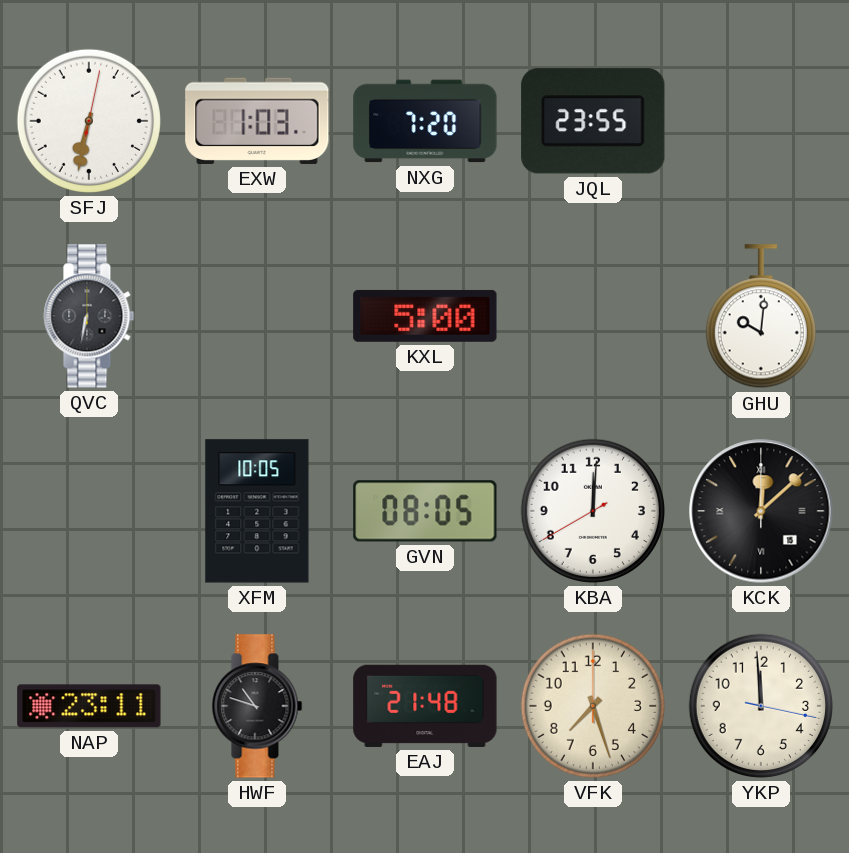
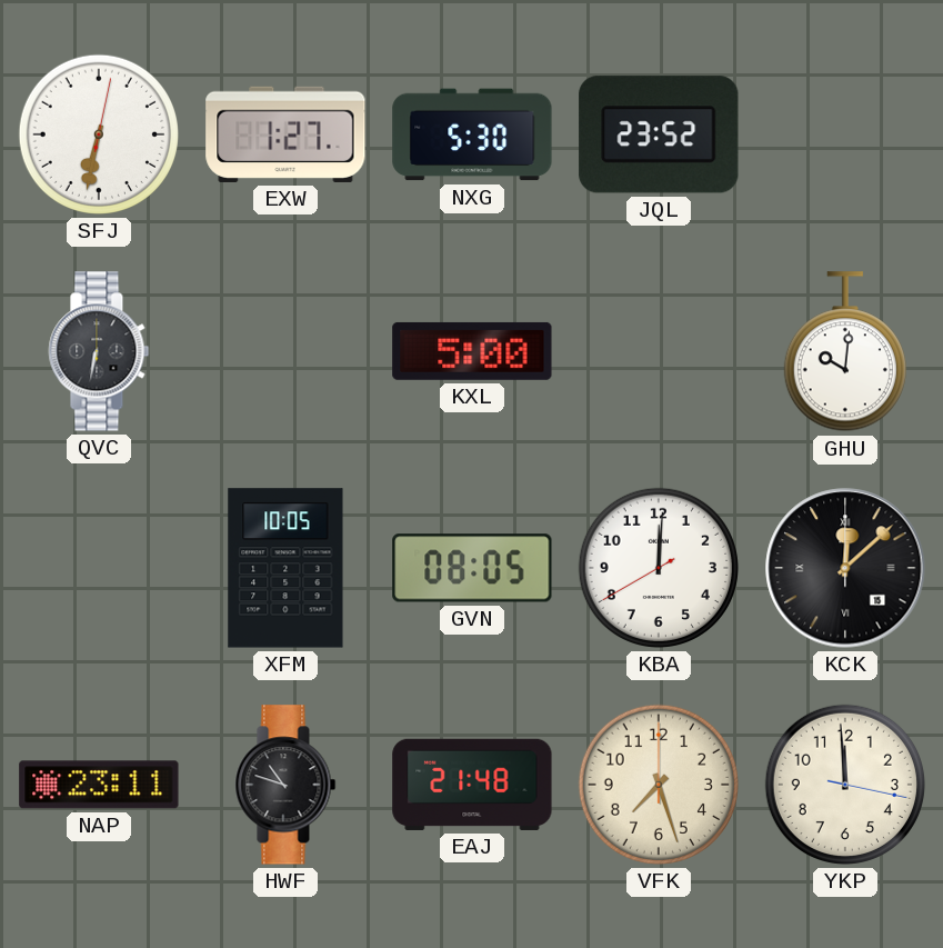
EXW: 1:03 -> 1:27 (285, 134)
NXG: 7:20 -> 5:30 (472, 134)
JQL: 23:55 -> 23:52 (659, 134)
